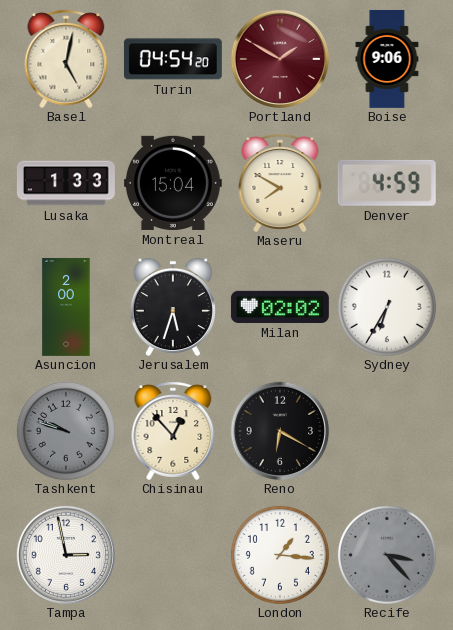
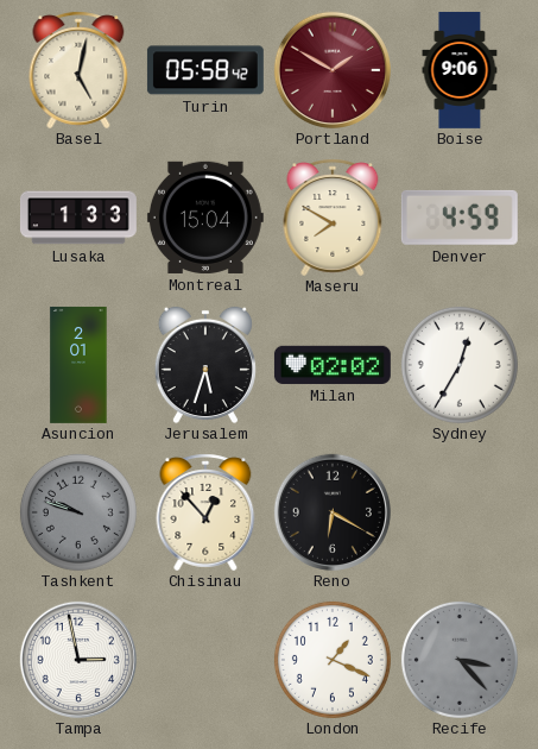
Turin: 04:54 -> 05:58 (205, 70)
Asuncion: 2:00 -> 2:01 (78, 365)
Sydney: 6:35 -> 12:35 (460, 365)
London: 1:16 -> 1:19 (333, 660)
